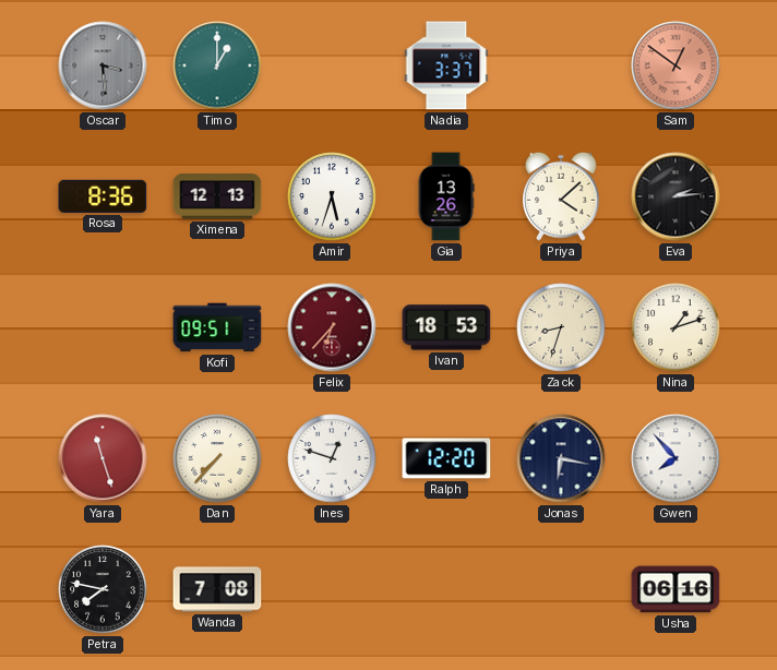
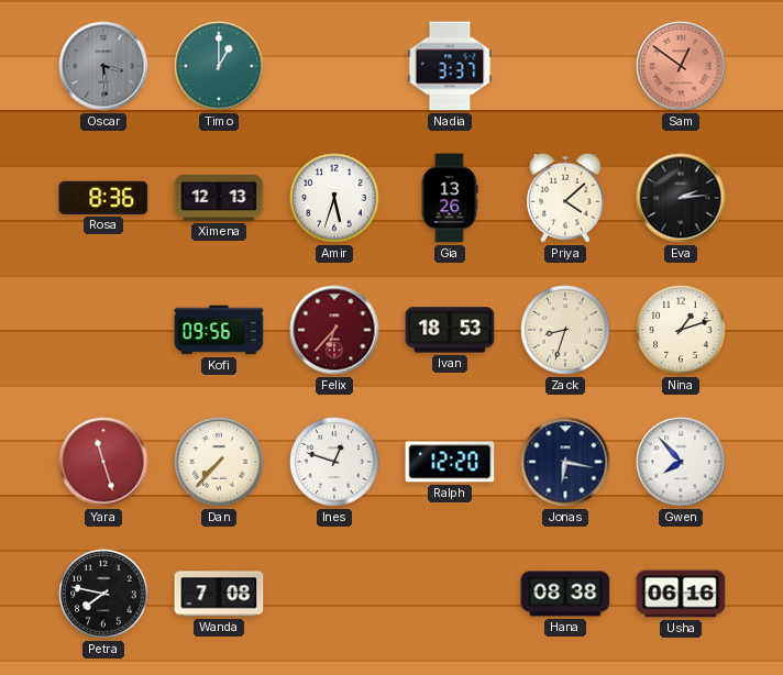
Kofi: 09:51 -> 09:56 (219, 330)
Hana: none -> 08:38 (565, 594)
